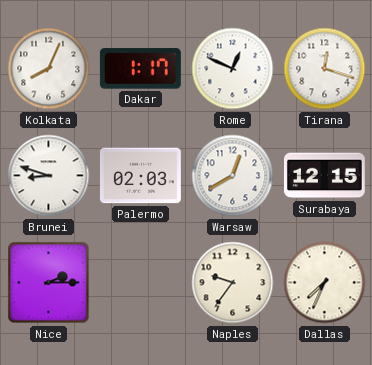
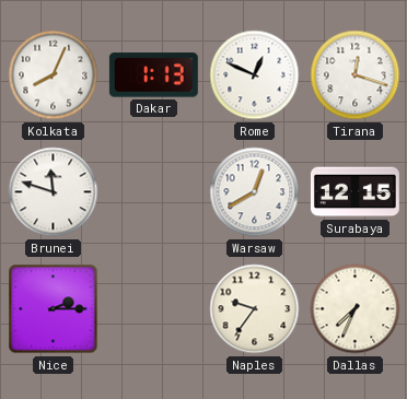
Dakar: 1:17 -> 1:13 (153, 75)
Brunei: 8:48 -> 11:48 (54, 192)
Palermo: 02:03 -> none (140, 176)
